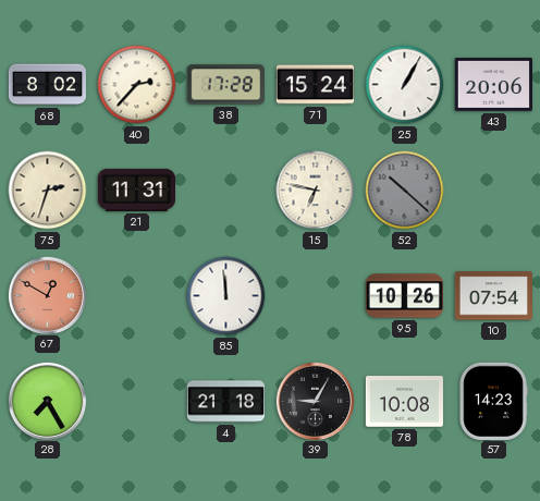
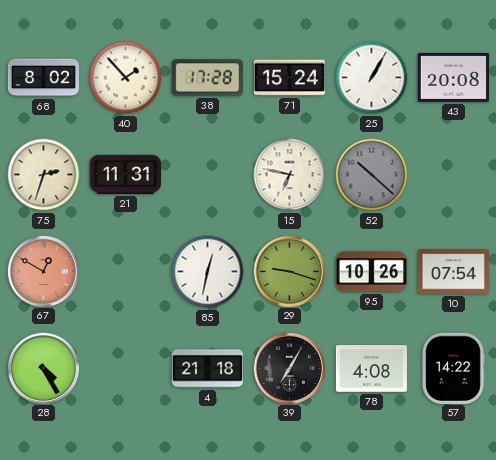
40: 2:37 -> 1:53 (126, 78)
43: 20:06 -> 20:08 (453, 77)
85: 11:59 -> 12:32 (208, 272)
29: none -> 9:18 (289, 271)
28: 7:25 -> 4:25 (43, 368)
39: 9:05 -> 7:05 (289, 368)
78: 10:08 -> 4:08 (371, 369)
57: 14:23 -> 14:22 (453, 368)
